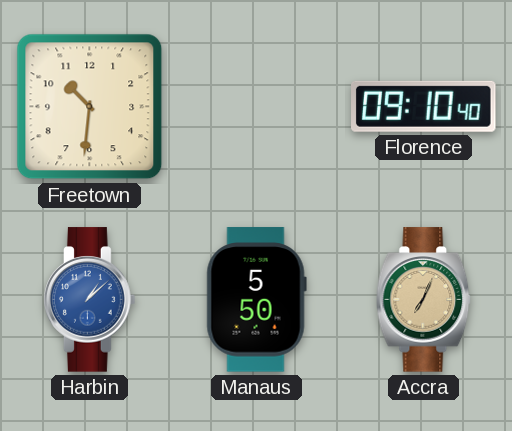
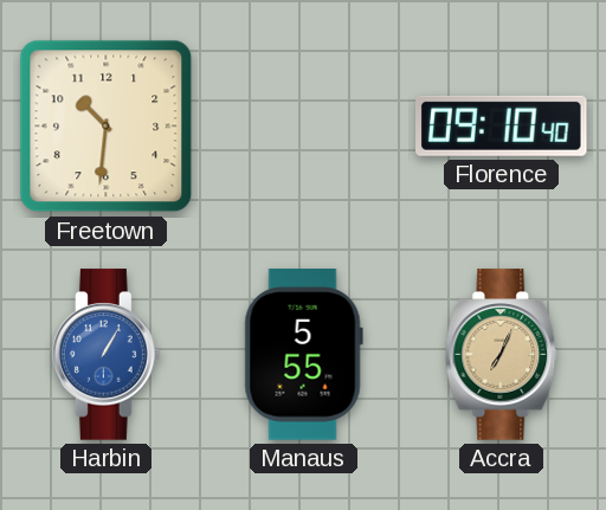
Harbin: 1:08 -> 1:05 (107, 355)
Manaus: 5:50 -> 5:55 (303, 355)
